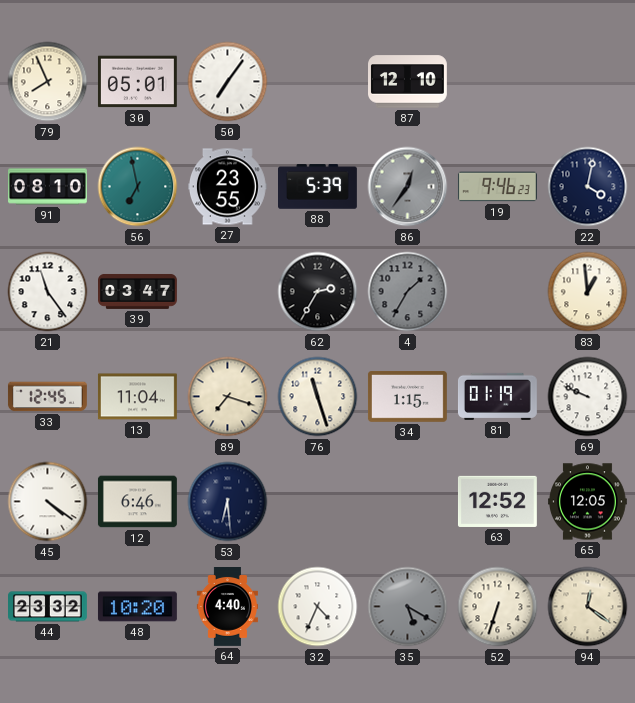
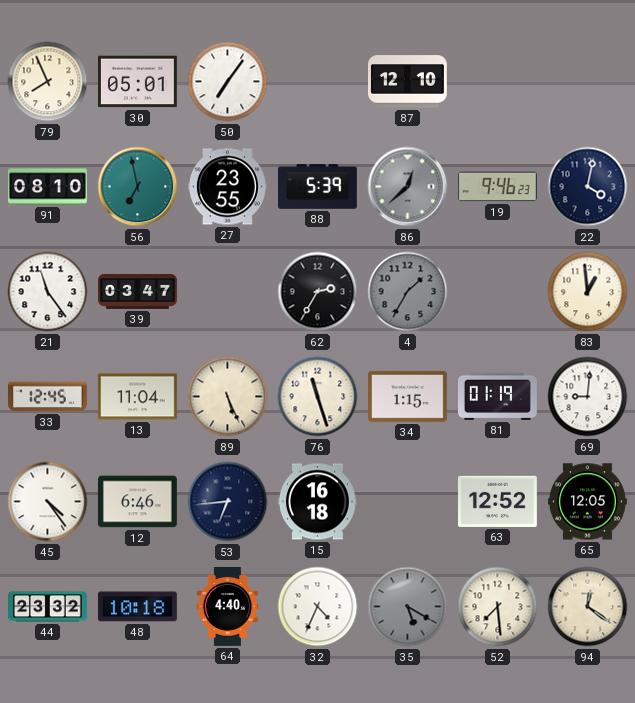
86: 12:36 -> 12:38 (408, 187)
89: 7:18 -> 5:26 (228, 397)
69: 9:49 -> 9:01 (588, 397)
45: 4:21 -> 4:24 (48, 502)
53: 6:29 -> 6:44 (228, 502)
15: none -> 16:18 (317, 502)
48: 10:20 -> 10:18 (137, 607)
52: 6:33 -> 7:29 (498, 607)
